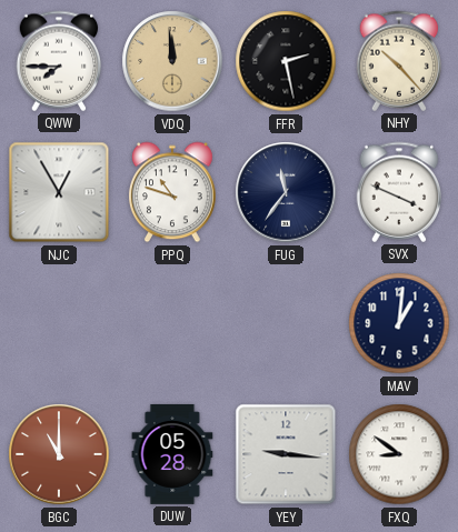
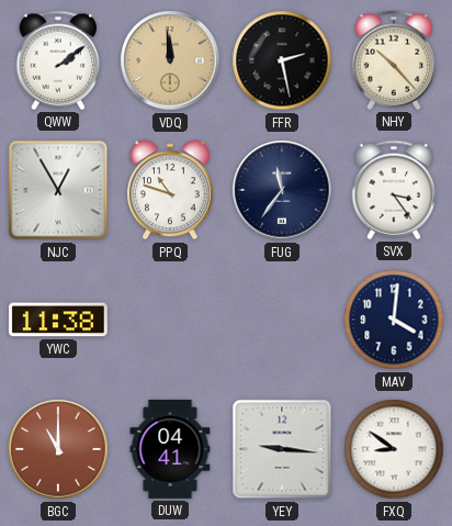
QWW: 7:45 -> 2:09 (58, 60)
SVX: 3:49 -> 3:24 (394, 190)
YWC: none -> 11:38 (58, 320)
MAV: 1:01 -> 4:01 (394, 320)
DUW: 05:28 -> 04:41 (170, 449)
